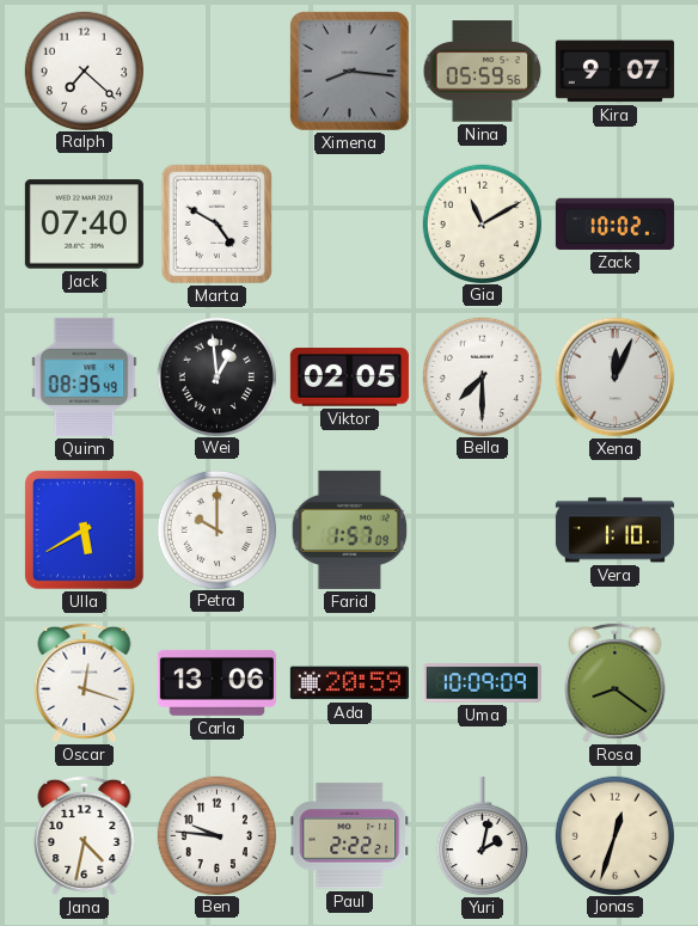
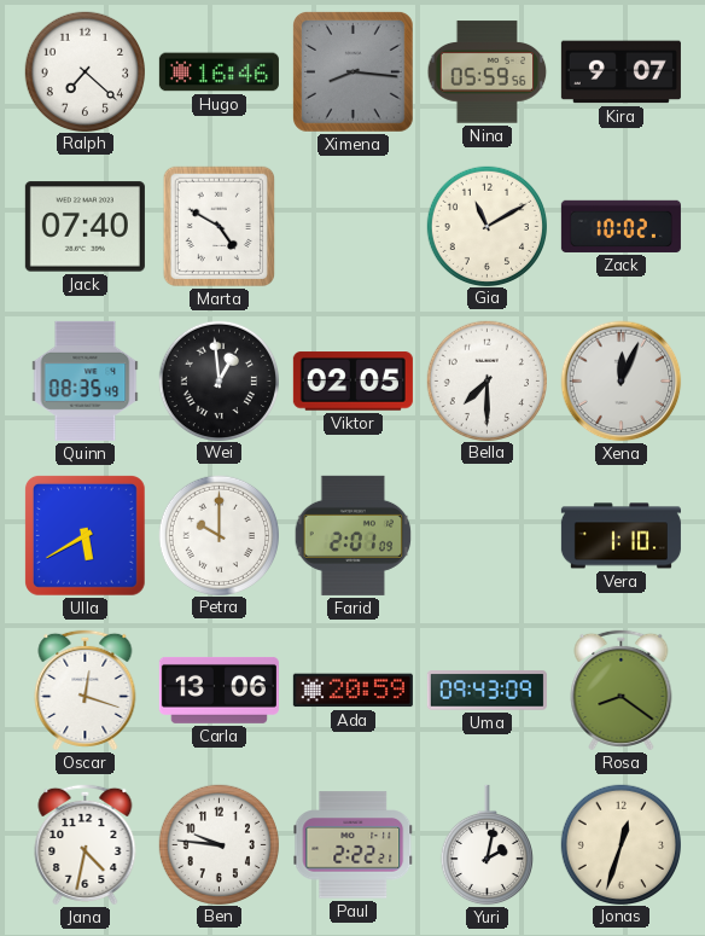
Hugo: none -> 16:46 (219, 72)
Farid: 1:57 -> 2:01 (354, 535)
Uma: 10:09 -> 09:43 (486, 691)
